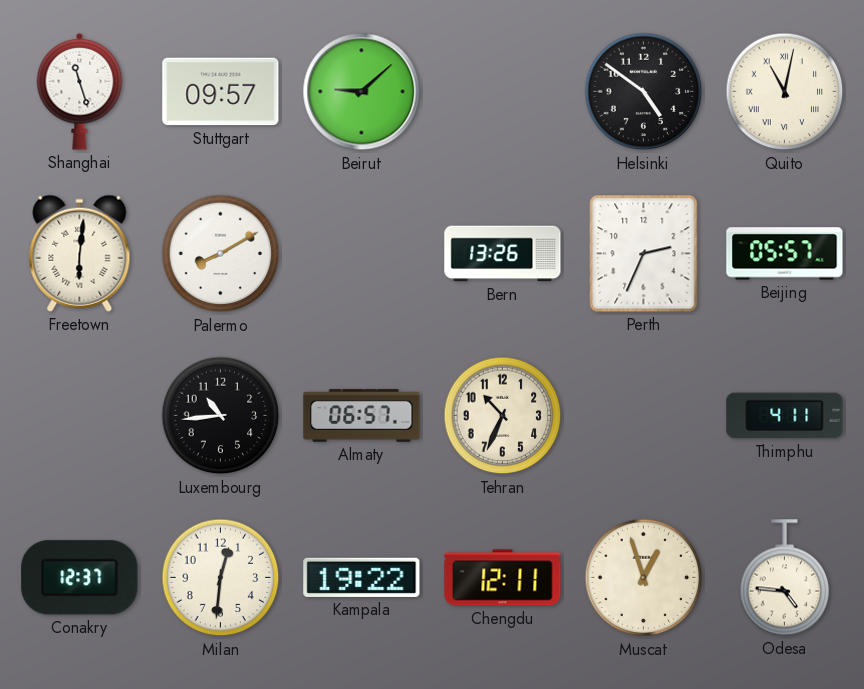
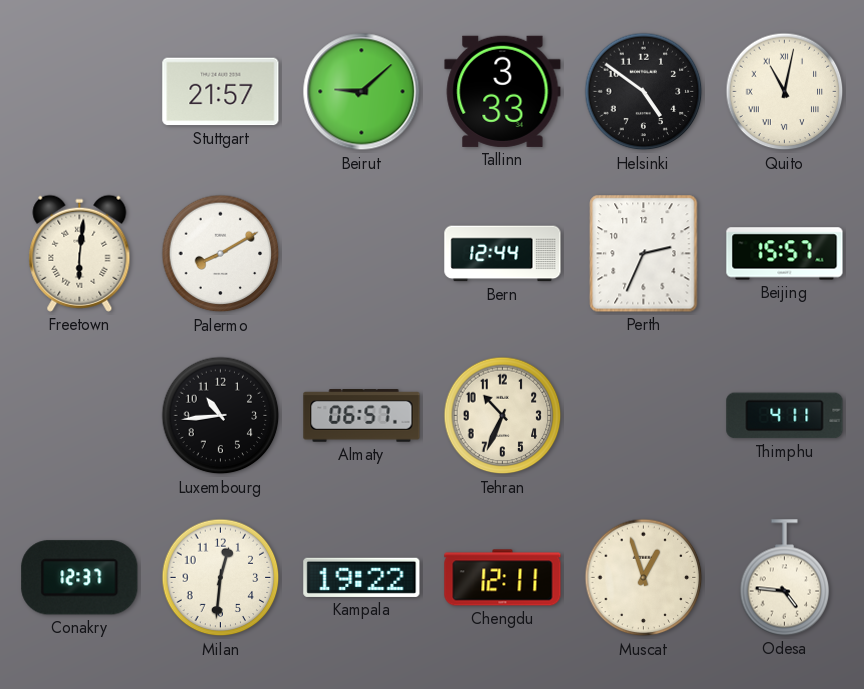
Shanghai: 11:27 -> none (80, 91)
Stuttgart: 09:57 -> 21:57 (221, 92)
Tallinn: none -> 3:33 (503, 91)
Bern: 13:26 -> 12:44 (503, 254)
Beijing: 05:57 -> 15:57 (785, 254)
